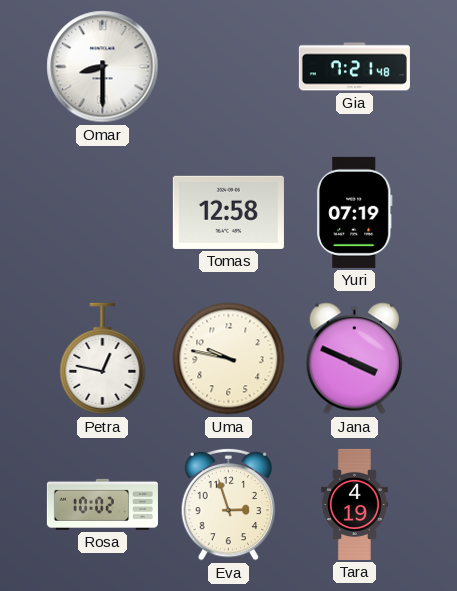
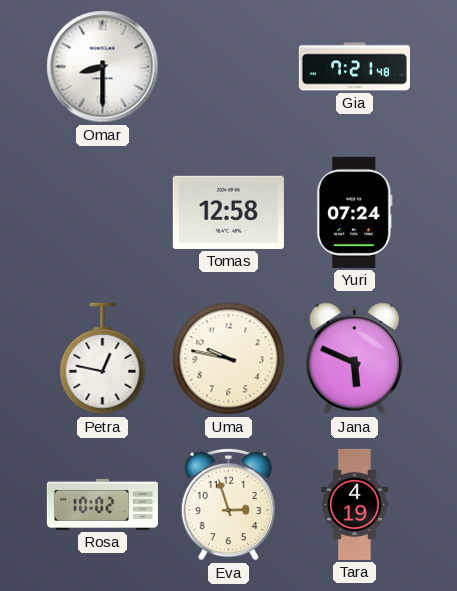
Yuri: 07:19 -> 07:24 (355, 212)
Jana: 3:49 -> 5:49 (354, 359)
